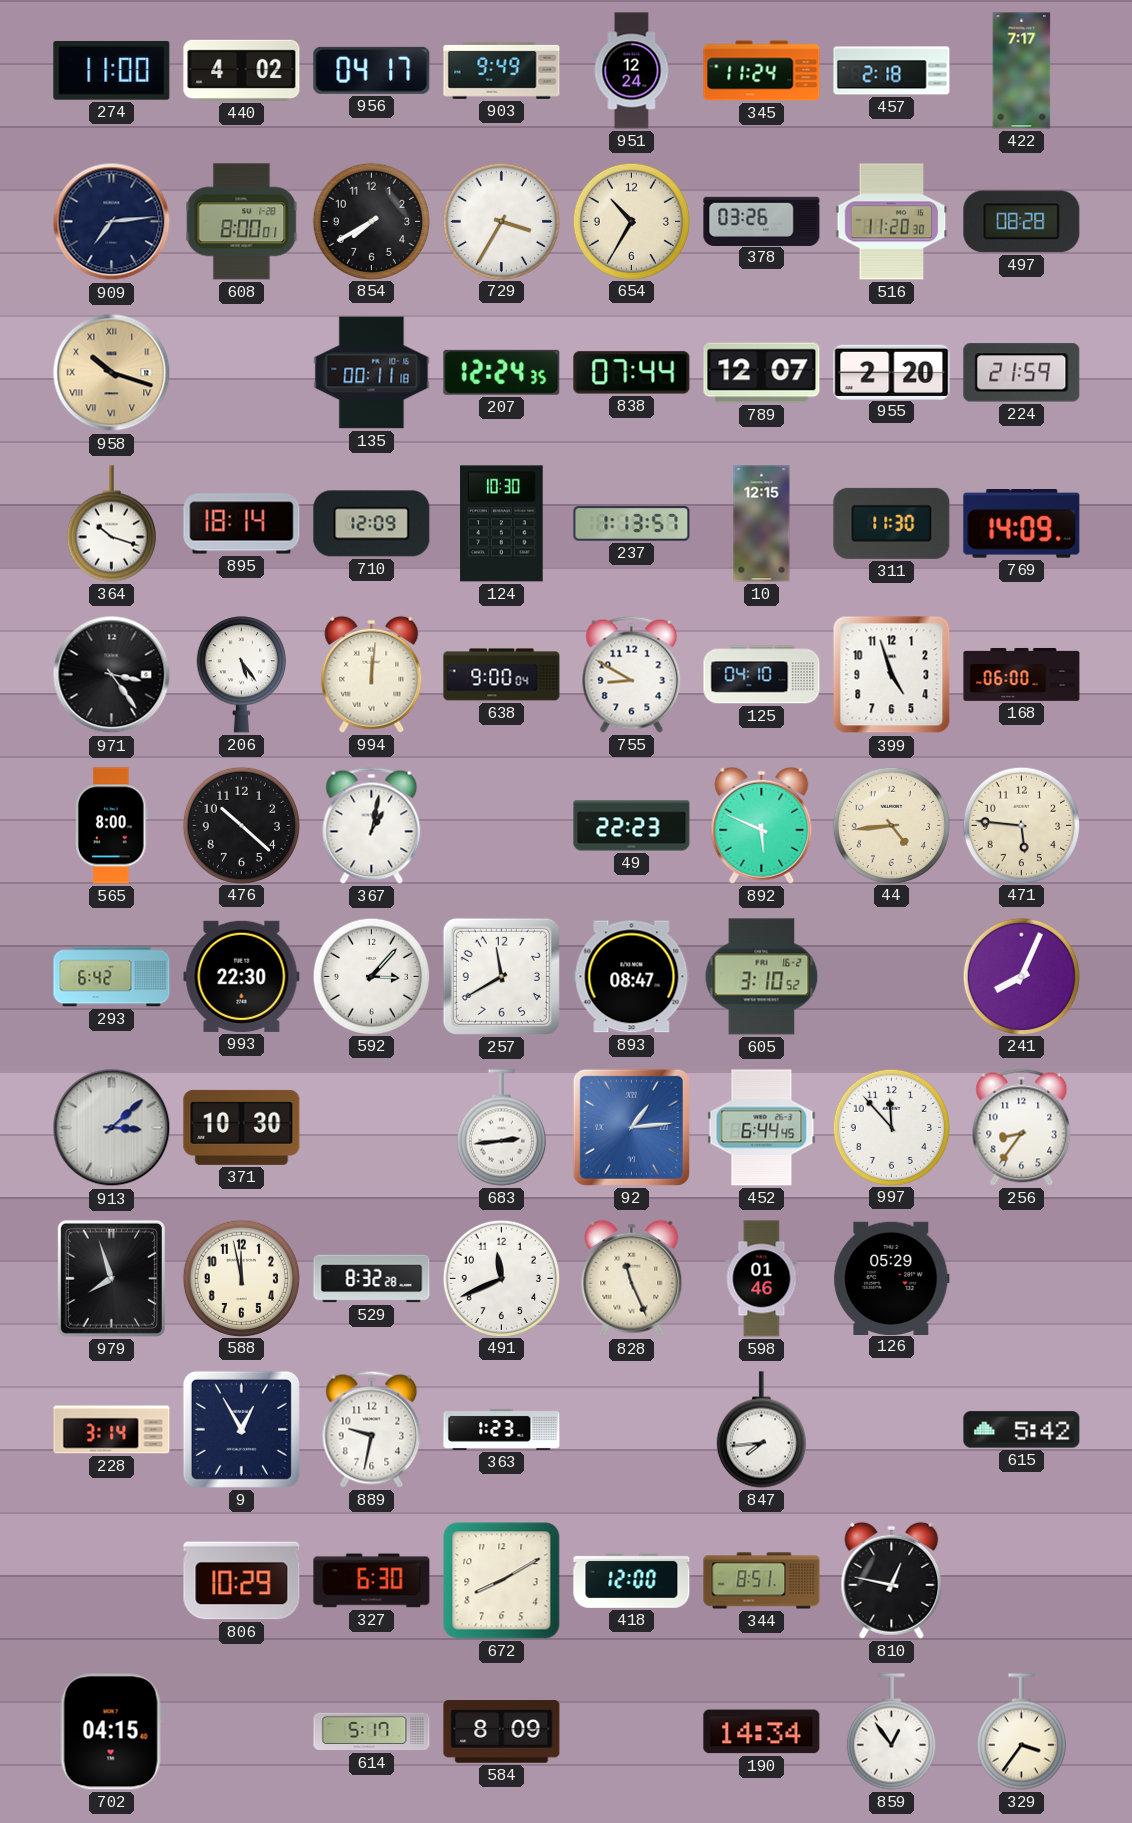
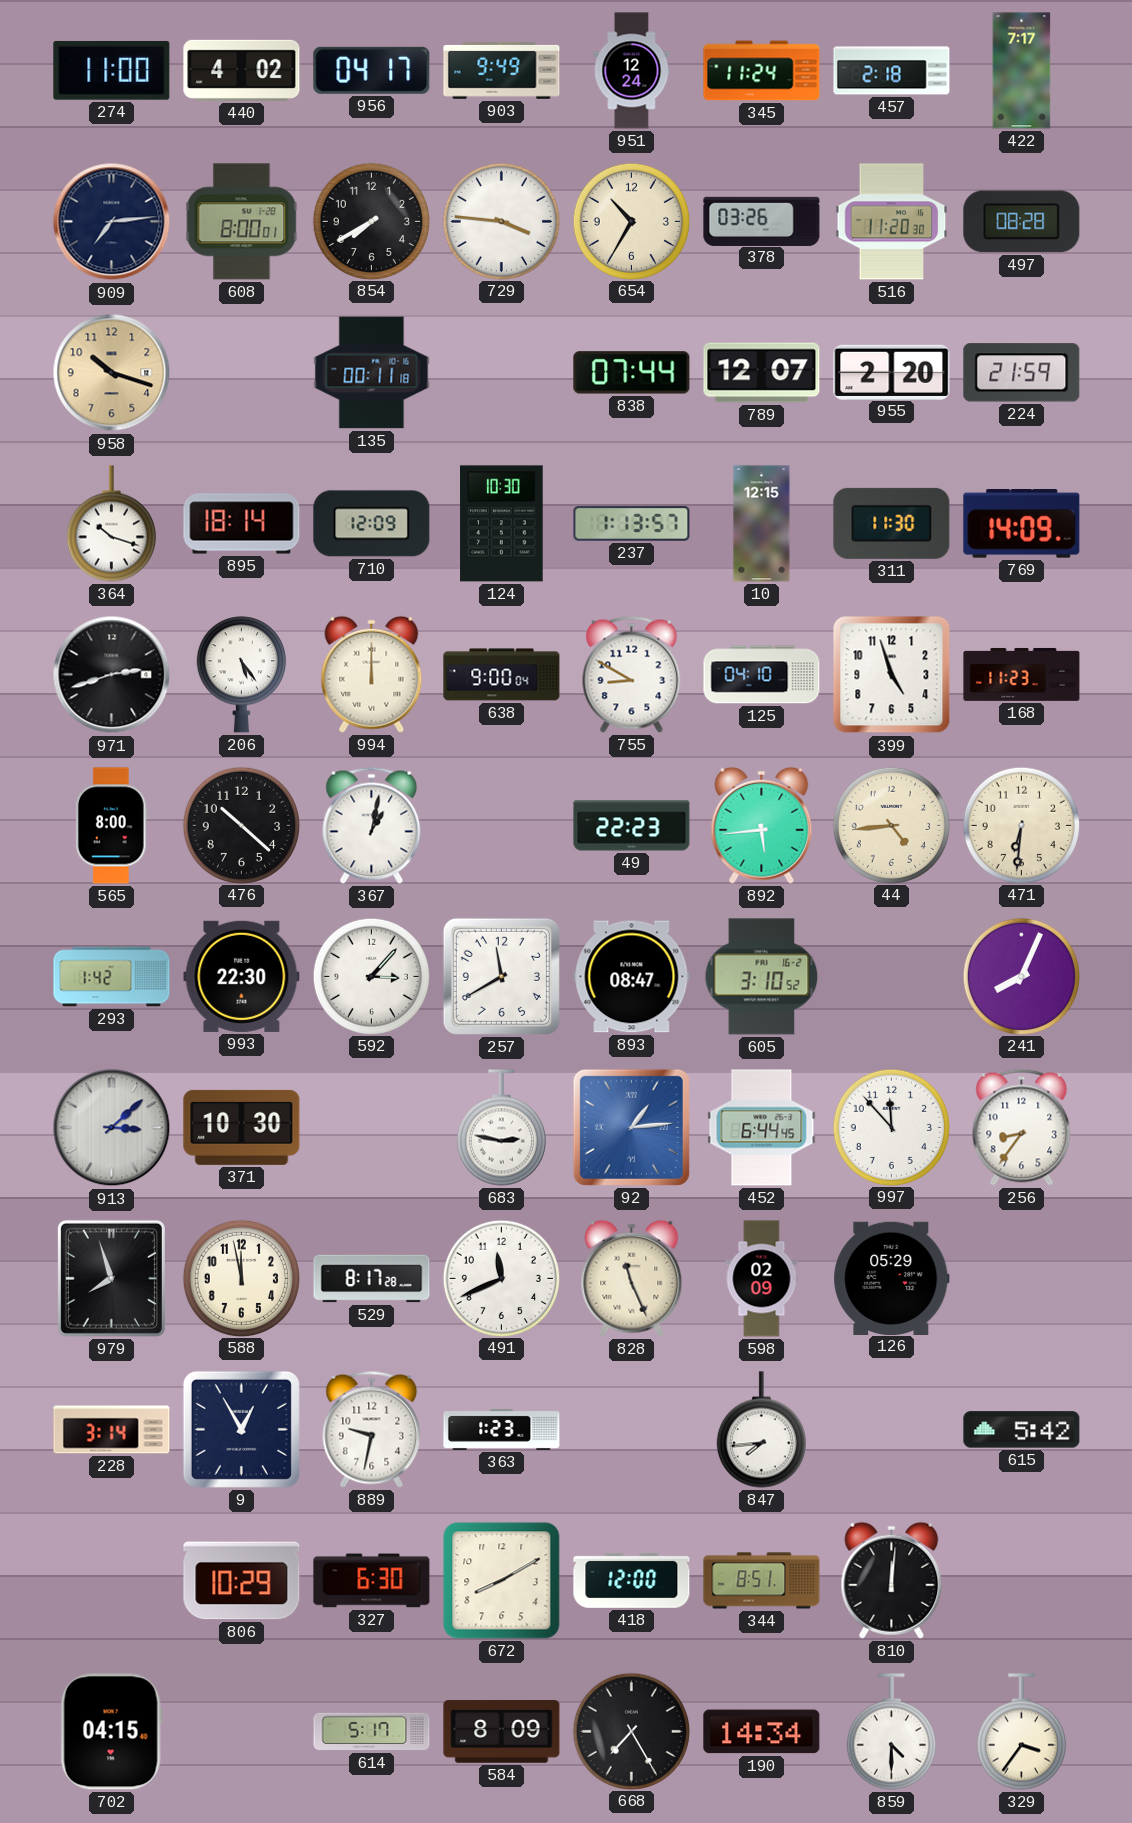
729: 3:35 -> 3:46 (501, 221)
958 numerals: Roman -> Arabic (112, 373)
207: 12:24 -> none (502, 372)
971: 3:24 -> 2:42 (112, 675)
994: 12:01 -> 12:00 (372, 674)
168: 06:00 -> 11:23 (1022, 674)
892: 5:49 -> 5:44 (762, 825)
471: 5:46 -> 6:31 (1021, 825)
293: 6:42 -> 1:42 (112, 977)
683: 2:44 -> 2:47 (501, 1128)
529: 8:32 -> 8:17 (372, 1279)
598: 01:46 -> 02:09 (762, 1279)
810: 12:47 -> 12:01 (892, 1580)
668: none -> 7:25 (631, 1731)
859: 12:54 -> 4:30 (891, 1732)
